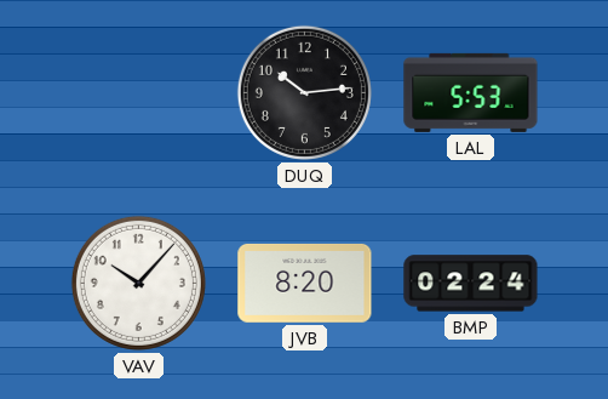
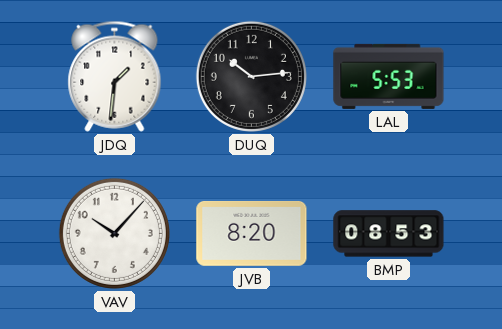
JDQ: none -> 1:31 (115, 76)
BMP: 02:24 -> 08:53 (389, 234)
